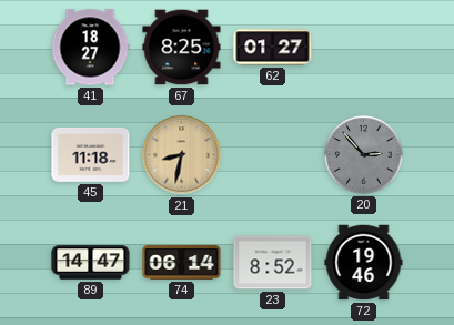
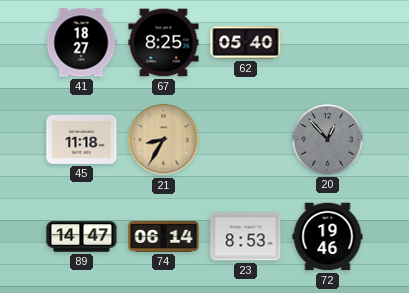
62: 01:27 -> 05:40 (246, 43)
21: 8:32 -> 8:35 (164, 140)
20: 2:53 -> 12:53 (328, 140)
23: 8:52 -> 8:53 (246, 237)
